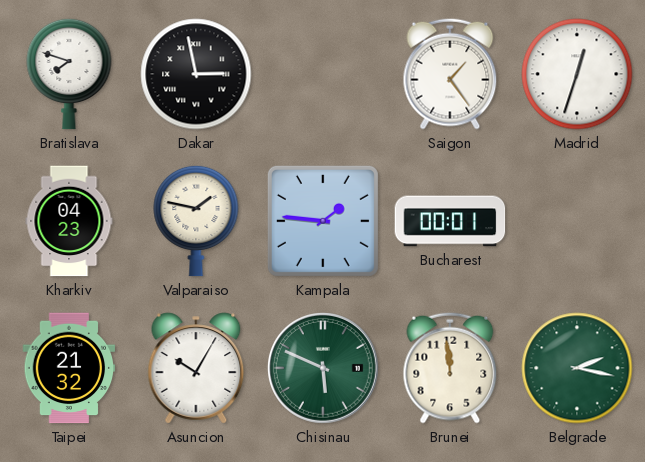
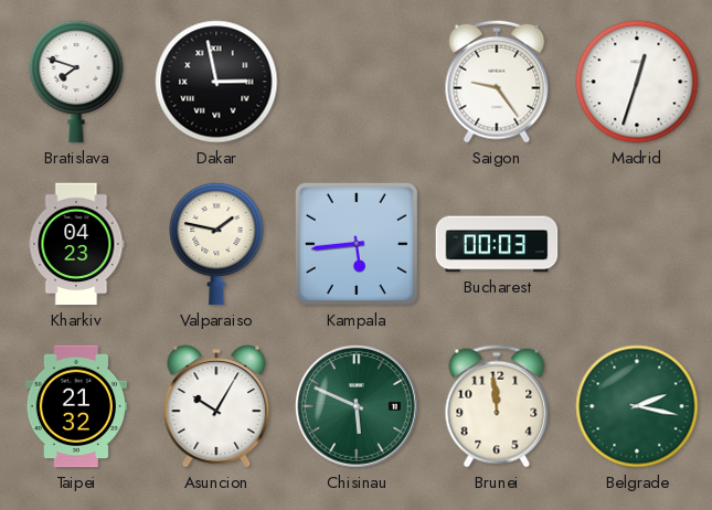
Saigon: 1:24 -> 9:24 (497, 82)
Kampala: 1:46 -> 5:44 (357, 244)
Bucharest: 00:01 -> 00:03 (497, 244)
